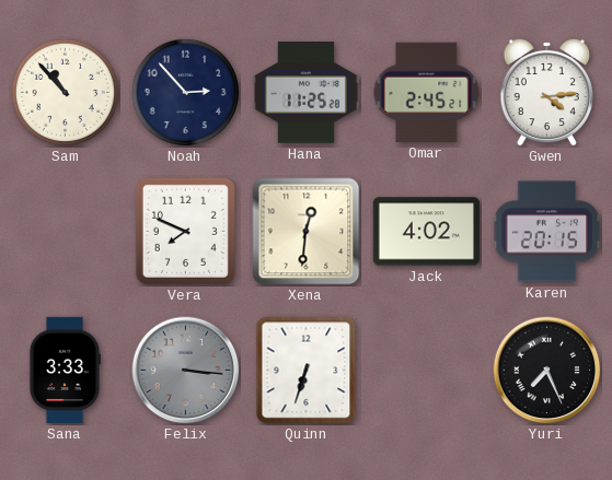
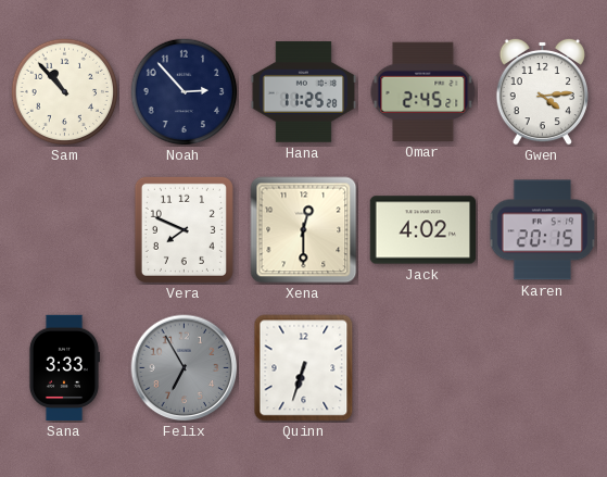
Xena: 12:31 -> 12:30 (304, 230)
Felix: 3:16 -> 6:55 (185, 368)
Yuri: 7:26 -> none (547, 371)
